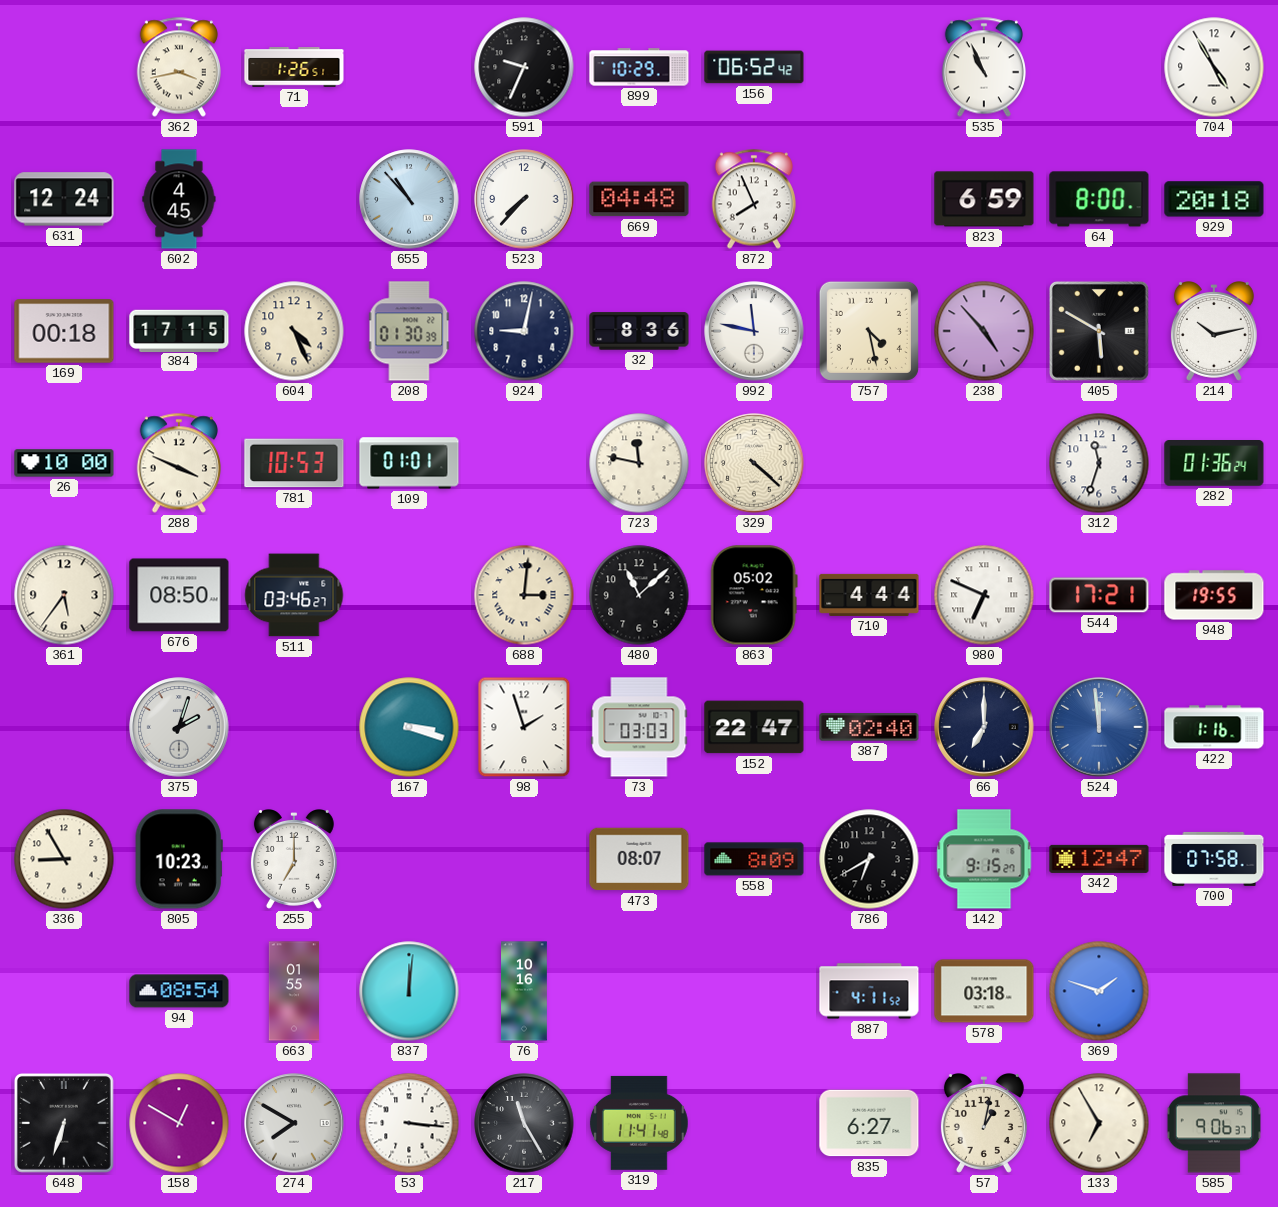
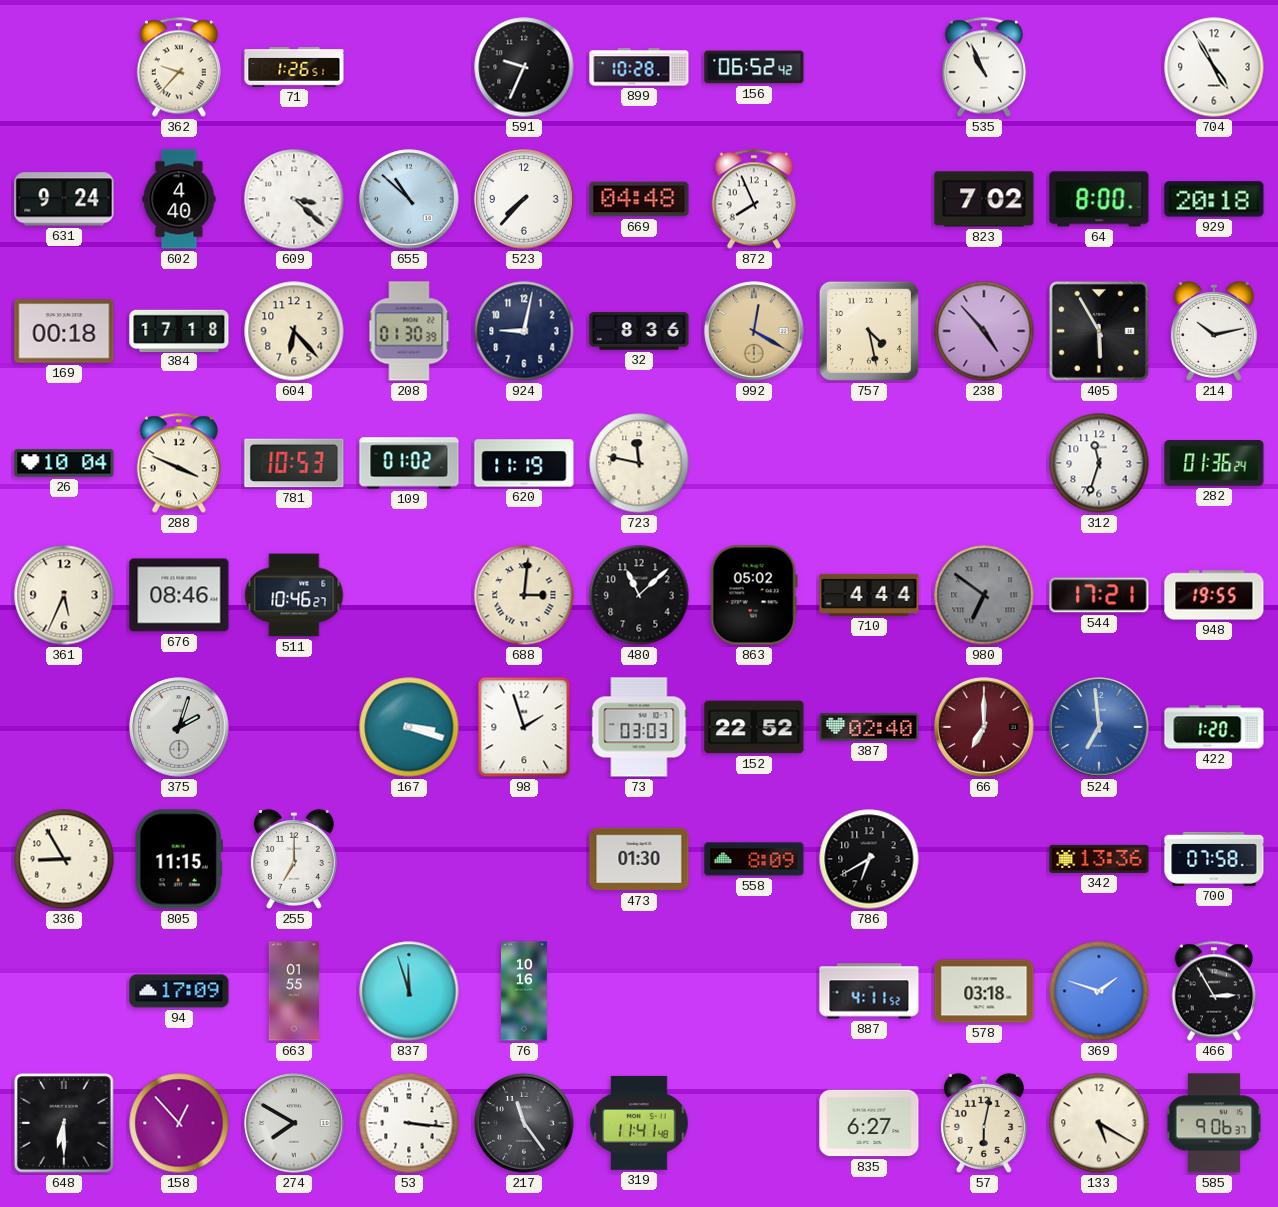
362: 3:43 -> 9:37 (179, 67)
899: 10:29 -> 10:28 (639, 67)
631: 12:24 -> 9:24 (64, 199)
602: 4:45 -> 4:40 (179, 199)
609: none -> 3:22 (294, 199)
655: 10:53 -> 10:52 (409, 199)
823: 6:59 -> 7:02 (984, 199)
384: 17:15 -> 17:18 (179, 330)
604: 4:26 -> 6:23 (294, 331)
992: 11:47 -> 12:20 (754, 331)
992 dial: white -> champagne (754, 331)
405: 5:50 -> 5:55 (1099, 331)
26: 10:00 -> 10:04 (64, 463)
109: 01:01 -> 01:02 (409, 463)
620: none -> 11:19 (524, 463)
329: 4:22 -> none (754, 463)
361: 5:36 -> 5:34 (64, 595)
676: 08:50 -> 08:46 (179, 595)
511: 03:46 -> 10:46 (294, 595)
980: 6:49 -> 6:51 (984, 595)
980 dial: white -> grey (984, 595)
152: 22:47 -> 22:52 (754, 727)
66 dial: navy -> burgundy (984, 727)
524: 11:59 -> 6:59 (1099, 727)
422: 1:16 -> 1:20 (1214, 727)
805: 10:23 -> 11:15 (179, 859)
473: 08:07 -> 01:30 (639, 859)
142: 9:15 -> none (984, 859)
342: 12:47 -> 13:36 (1099, 859)
94: 08:54 -> 17:09 (179, 991)
837: 12:01 -> 11:57 (409, 991)
466: none -> 2:55 (1214, 991)
648: 6:33 -> 6:30 (64, 1123)
158: 12:50 -> 12:53 (179, 1123)
217: 11:25 -> 11:24 (524, 1123)
57: 1:02 -> 6:02 (984, 1124)
133: 6:55 -> 5:20 (1099, 1123)
